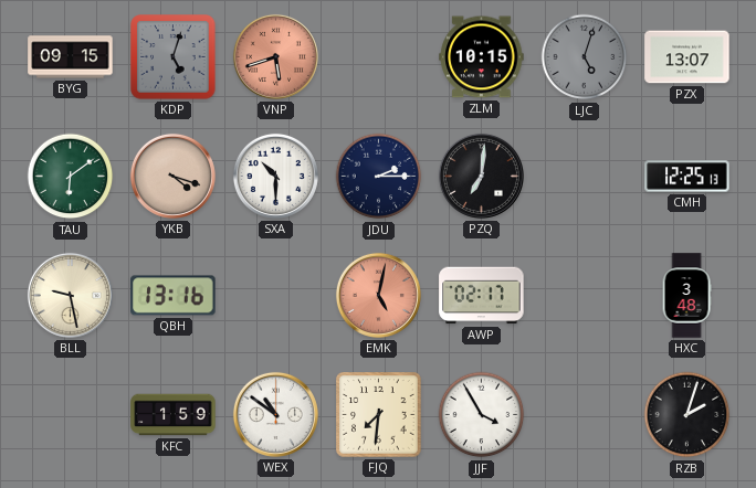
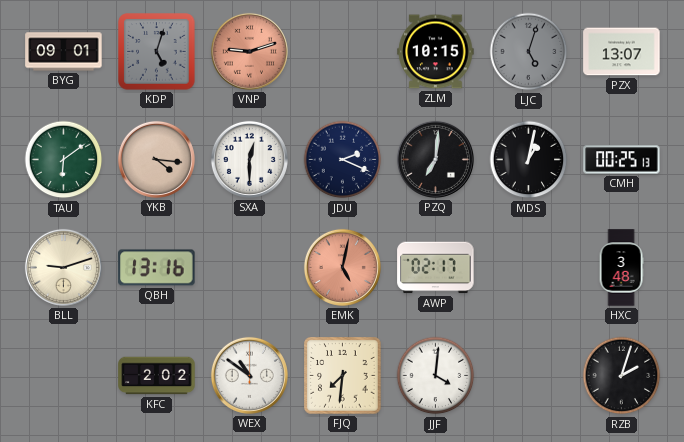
BYG: 09:15 -> 09:01 (64, 52)
VNP: 5:42 -> 9:12 (249, 51)
YKB: 4:18 -> 4:16 (156, 159)
SXA: 10:30 -> 12:30 (249, 159)
JDU: 2:15 -> 2:19 (343, 160)
MDS: none -> 1:02 (529, 160)
CMH: 12:25 -> 00:25 (622, 160)
BLL: 9:28 -> 9:12 (63, 267)
KFC: 1:59 -> 2:02 (157, 376)
JJF: 3:55 -> 4:01 (436, 376)
